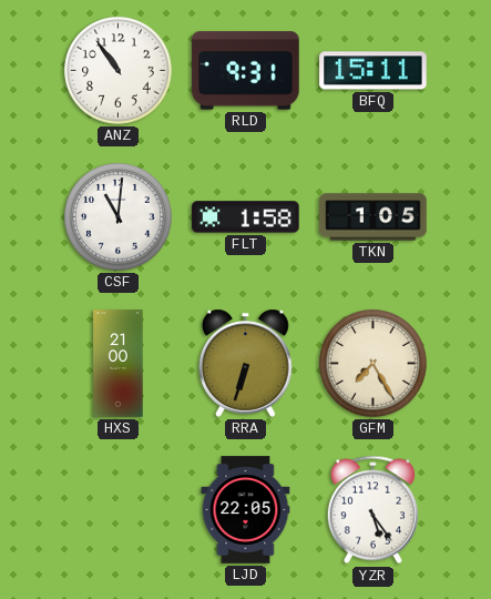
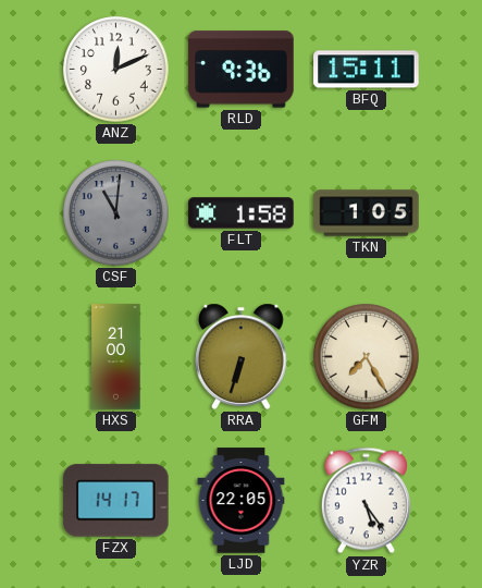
ANZ: 10:54 -> 12:11 (116, 70)
RLD: 9:31 -> 9:36 (242, 70)
CSF dial: white -> grey (116, 213)
FZX: none -> 14:17 (116, 501)
